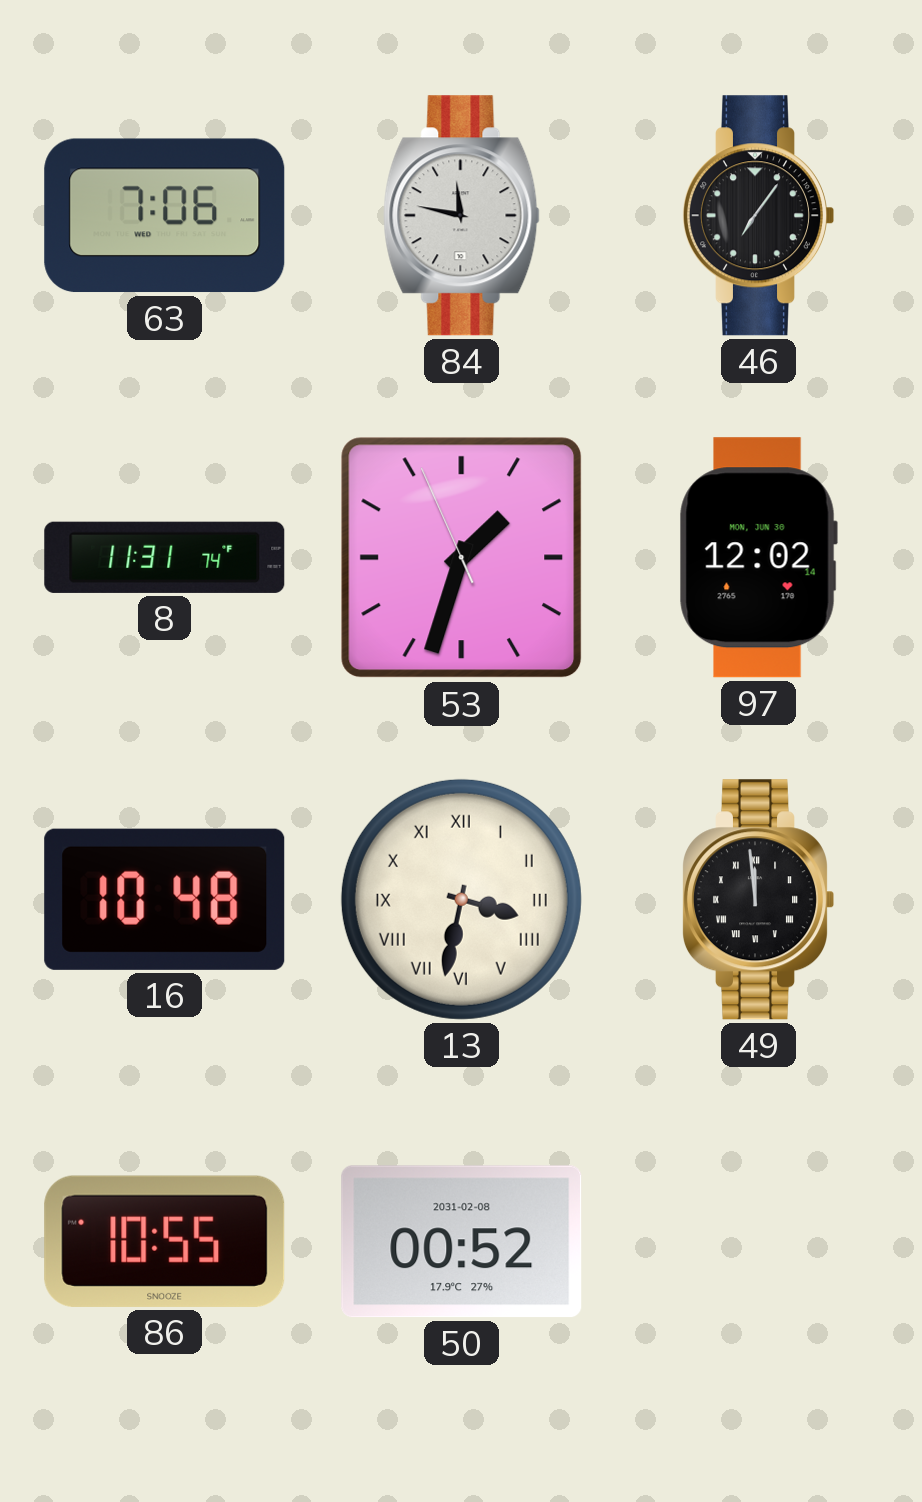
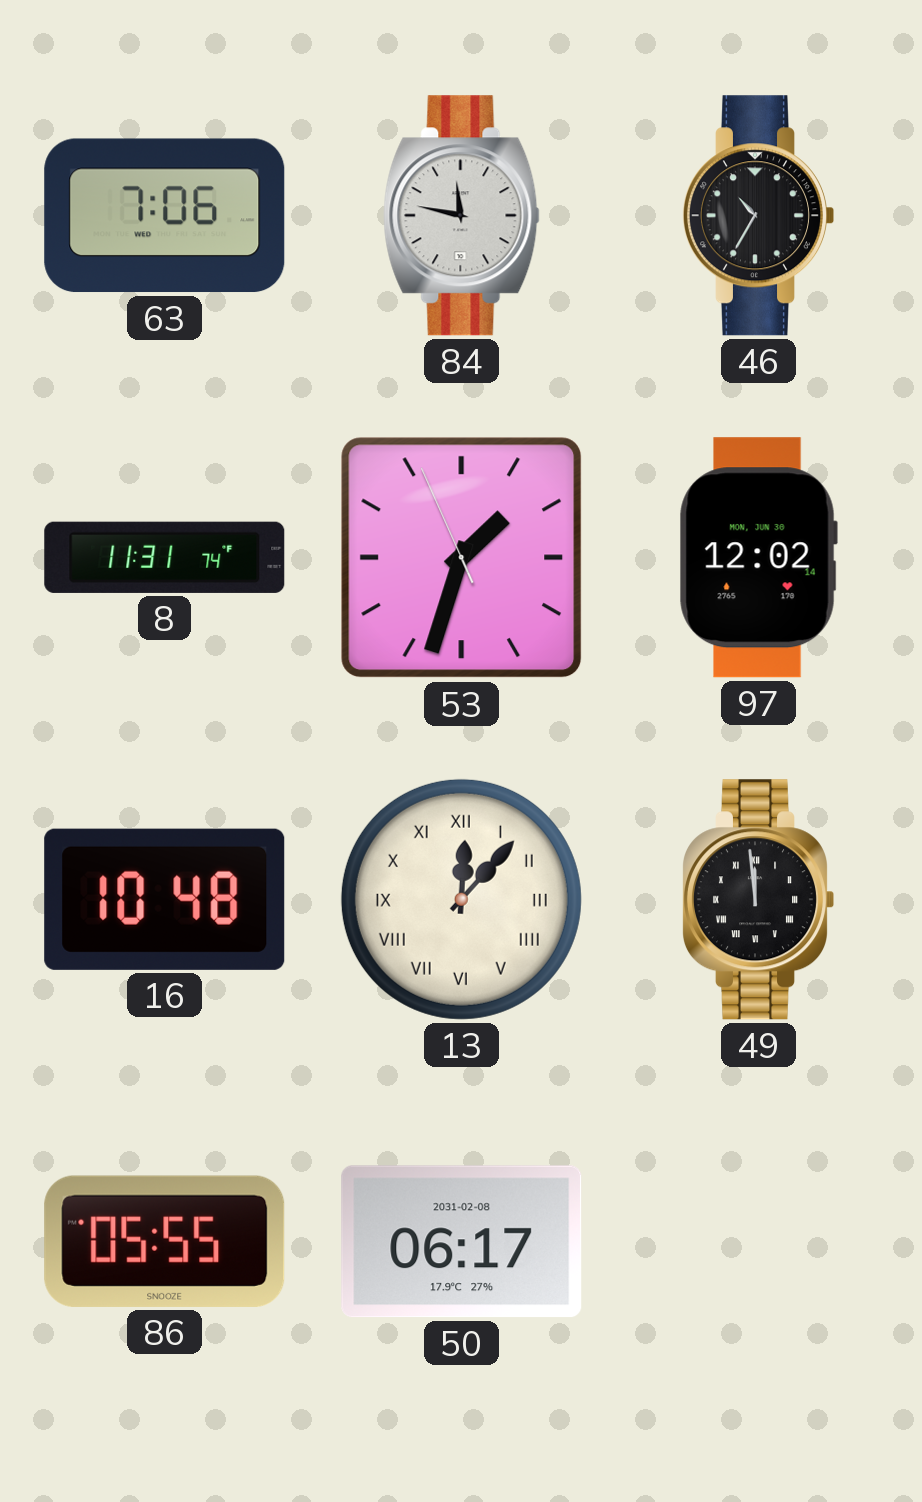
46: 7:06 -> 10:35 (757, 216)
13: 3:32 -> 12:07 (461, 899)
86: 10:55 -> 05:55 (165, 1241)
50: 00:52 -> 06:17 (462, 1242)
